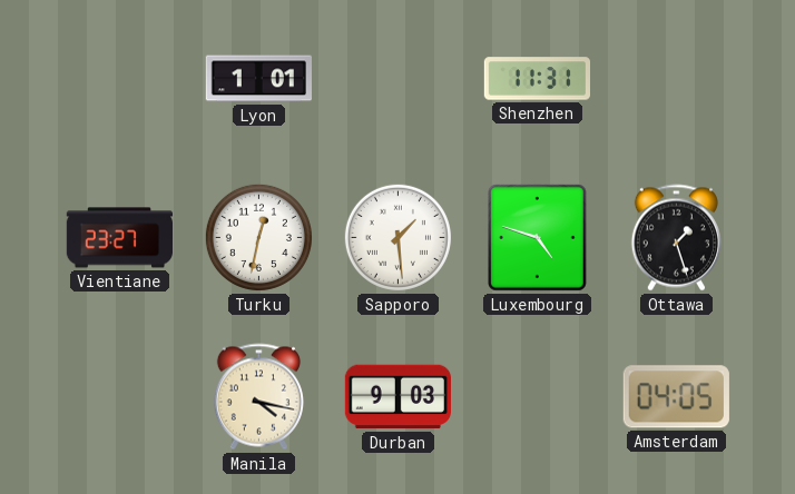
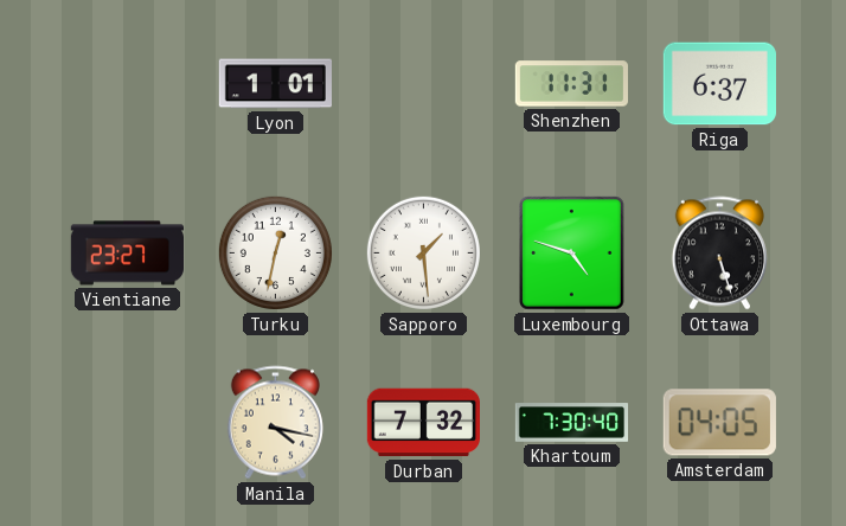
Riga: none -> 6:37 (719, 84)
Ottawa: 1:27 -> 5:27 (719, 254)
Durban: 9:03 -> 7:32 (423, 423)
Khartoum: none -> 7:30 (572, 423)
